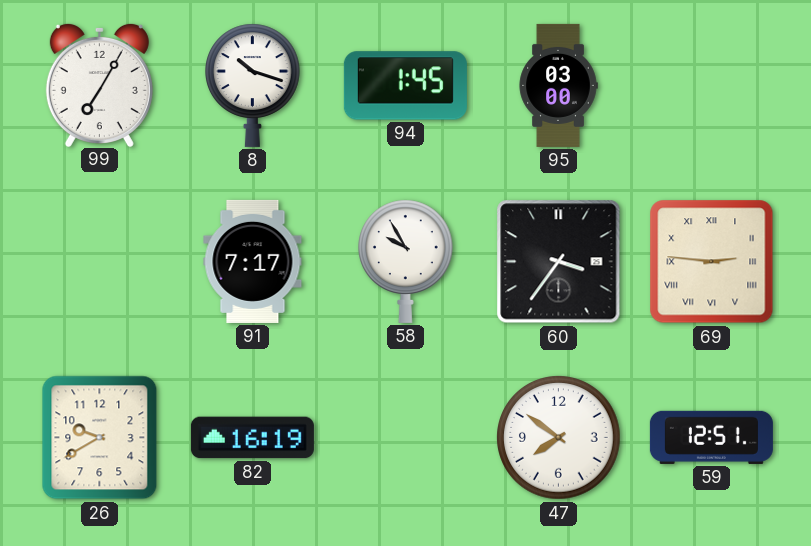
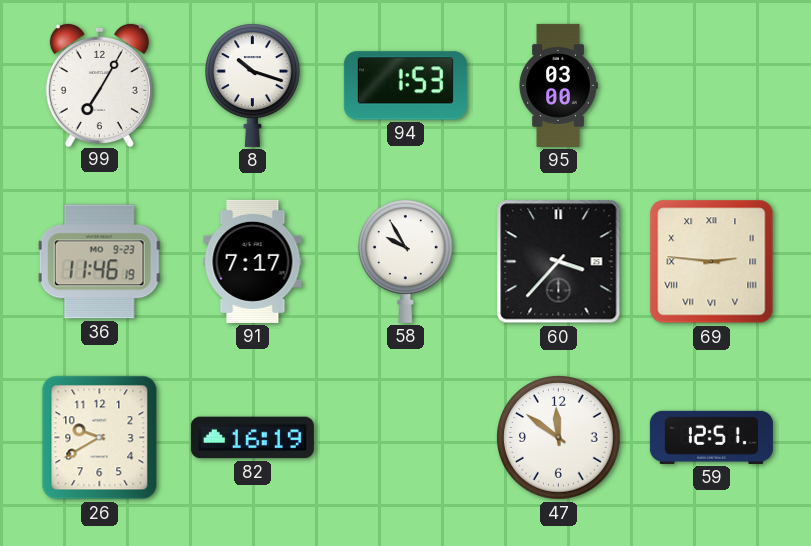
94: 1:45 -> 1:53 (405, 86)
36: none -> 11:46 (100, 262)
60: 3:36 -> 3:37 (559, 262)
47: 7:51 -> 11:51 (559, 438)
